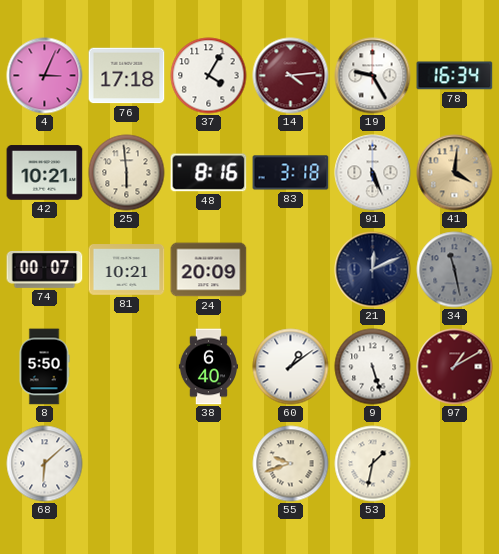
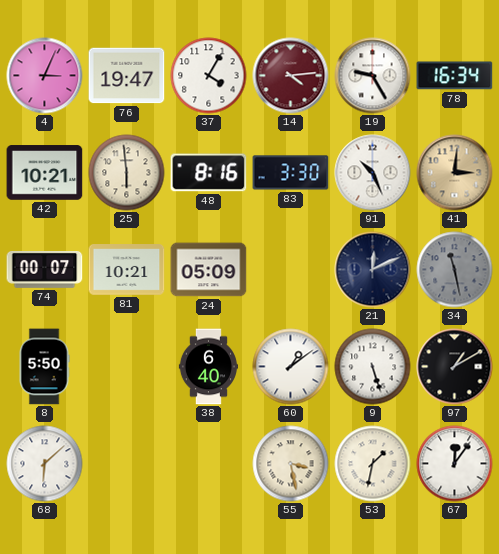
76: 17:18 -> 19:47 (127, 76)
83: 3:18 -> 3:30 (291, 173)
91: 5:26 -> 10:26 (373, 173)
41: 4:01 -> 3:01 (455, 173)
24: 20:09 -> 05:09 (209, 270)
97 dial: burgundy -> black (455, 367)
55: 9:42 -> 3:28 (291, 464)
67: none -> 12:06 (455, 464)
